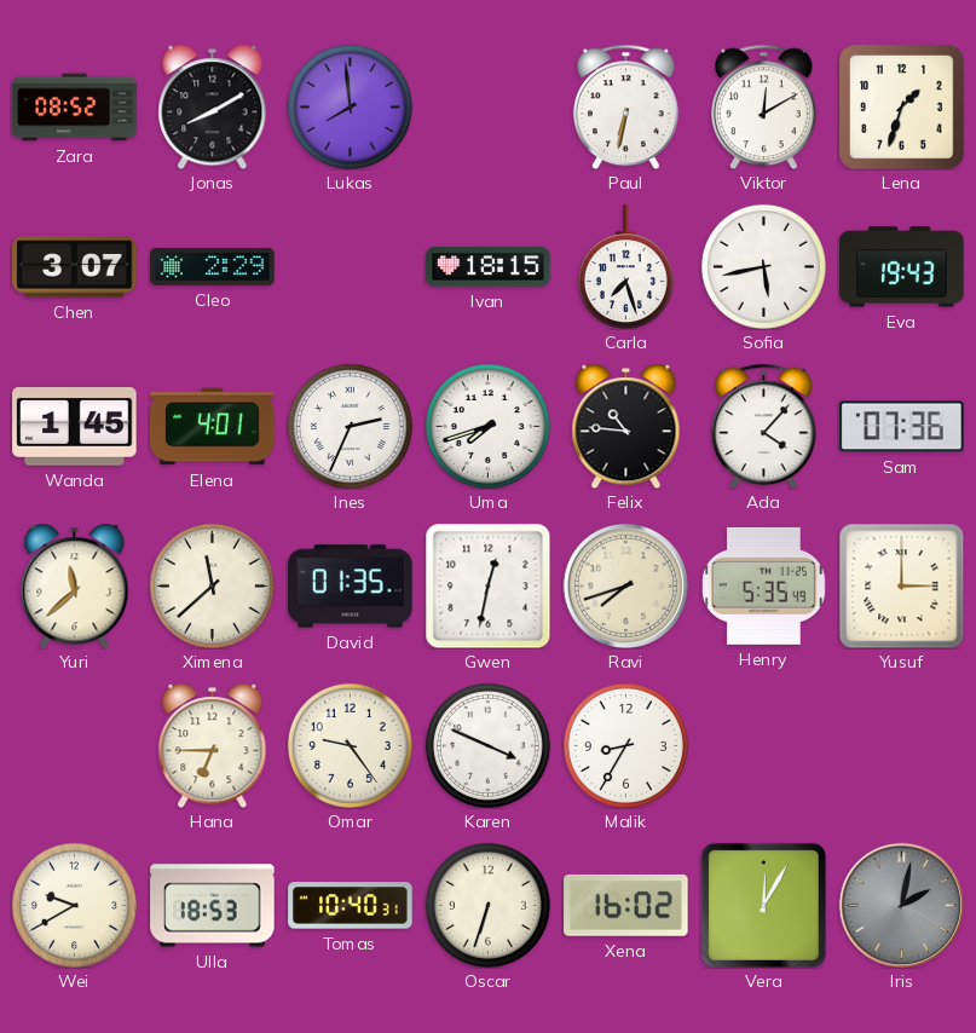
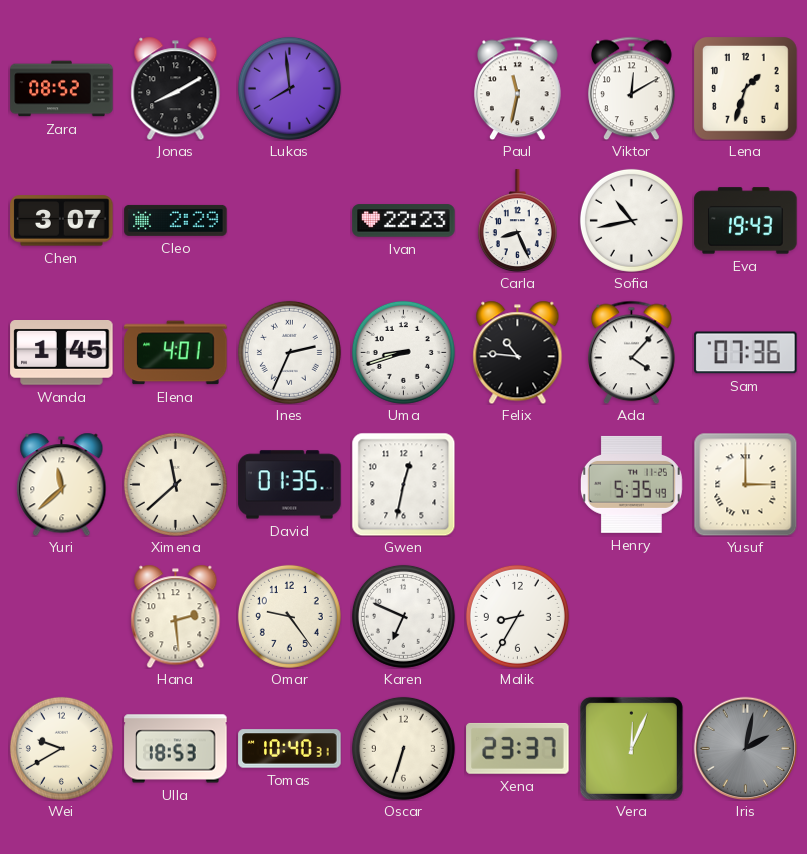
Paul: 6:32 -> 11:32 (518, 88)
Ivan: 18:15 -> 22:23 (404, 221)
Carla: 7:27 -> 8:26 (517, 221)
Sofia: 5:43 -> 10:43 (631, 220)
Uma: 7:42 -> 8:42 (403, 352)
Ravi: 7:42 -> none (625, 585)
Hana: 6:45 -> 2:29 (176, 616)
Karen: 3:49 -> 6:49 (403, 616)
Xena: 16:02 -> 23:37 (518, 748)
Vera: 12:05 -> 12:04 (631, 748)
